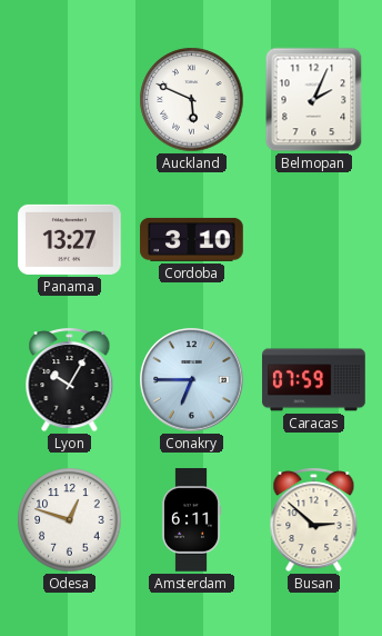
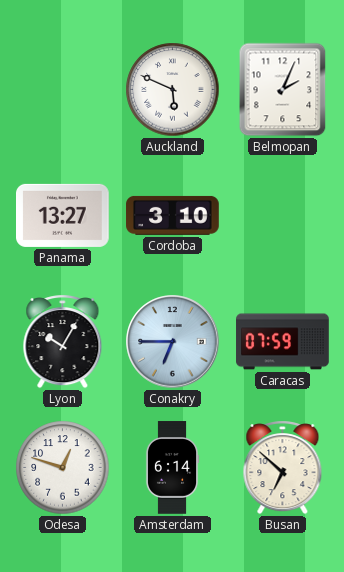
Amsterdam: 6:11 -> 6:14 (172, 468)
Busan: 2:52 -> 6:52 (283, 468)
